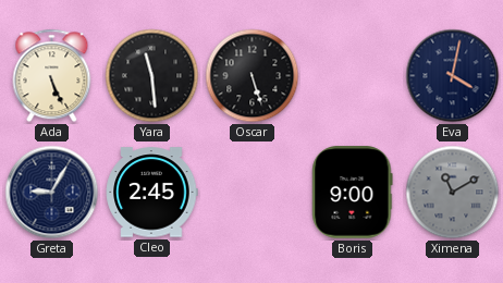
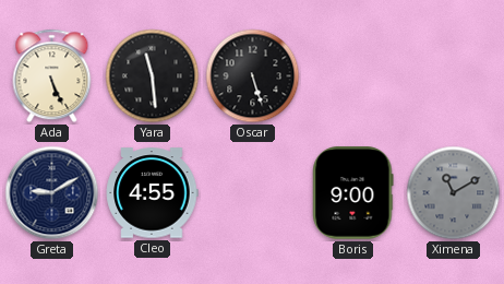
Eva: 4:02 -> none (453, 76)
Greta: 9:05 -> 9:10 (52, 193)
Cleo: 2:45 -> 4:55 (152, 193)
